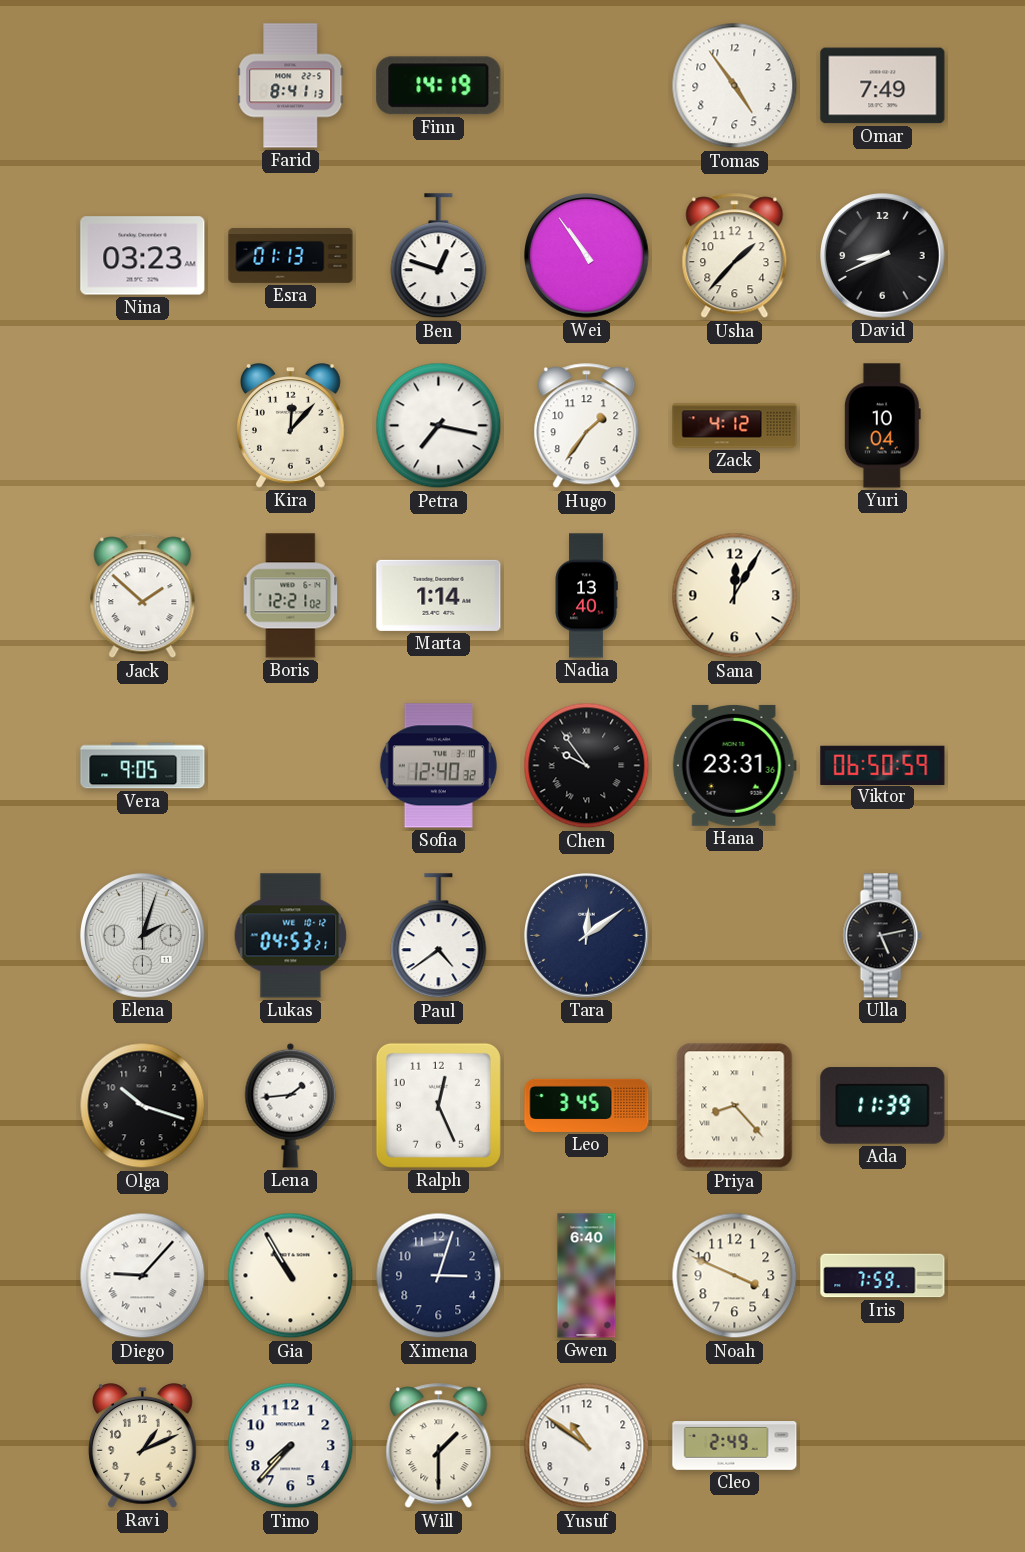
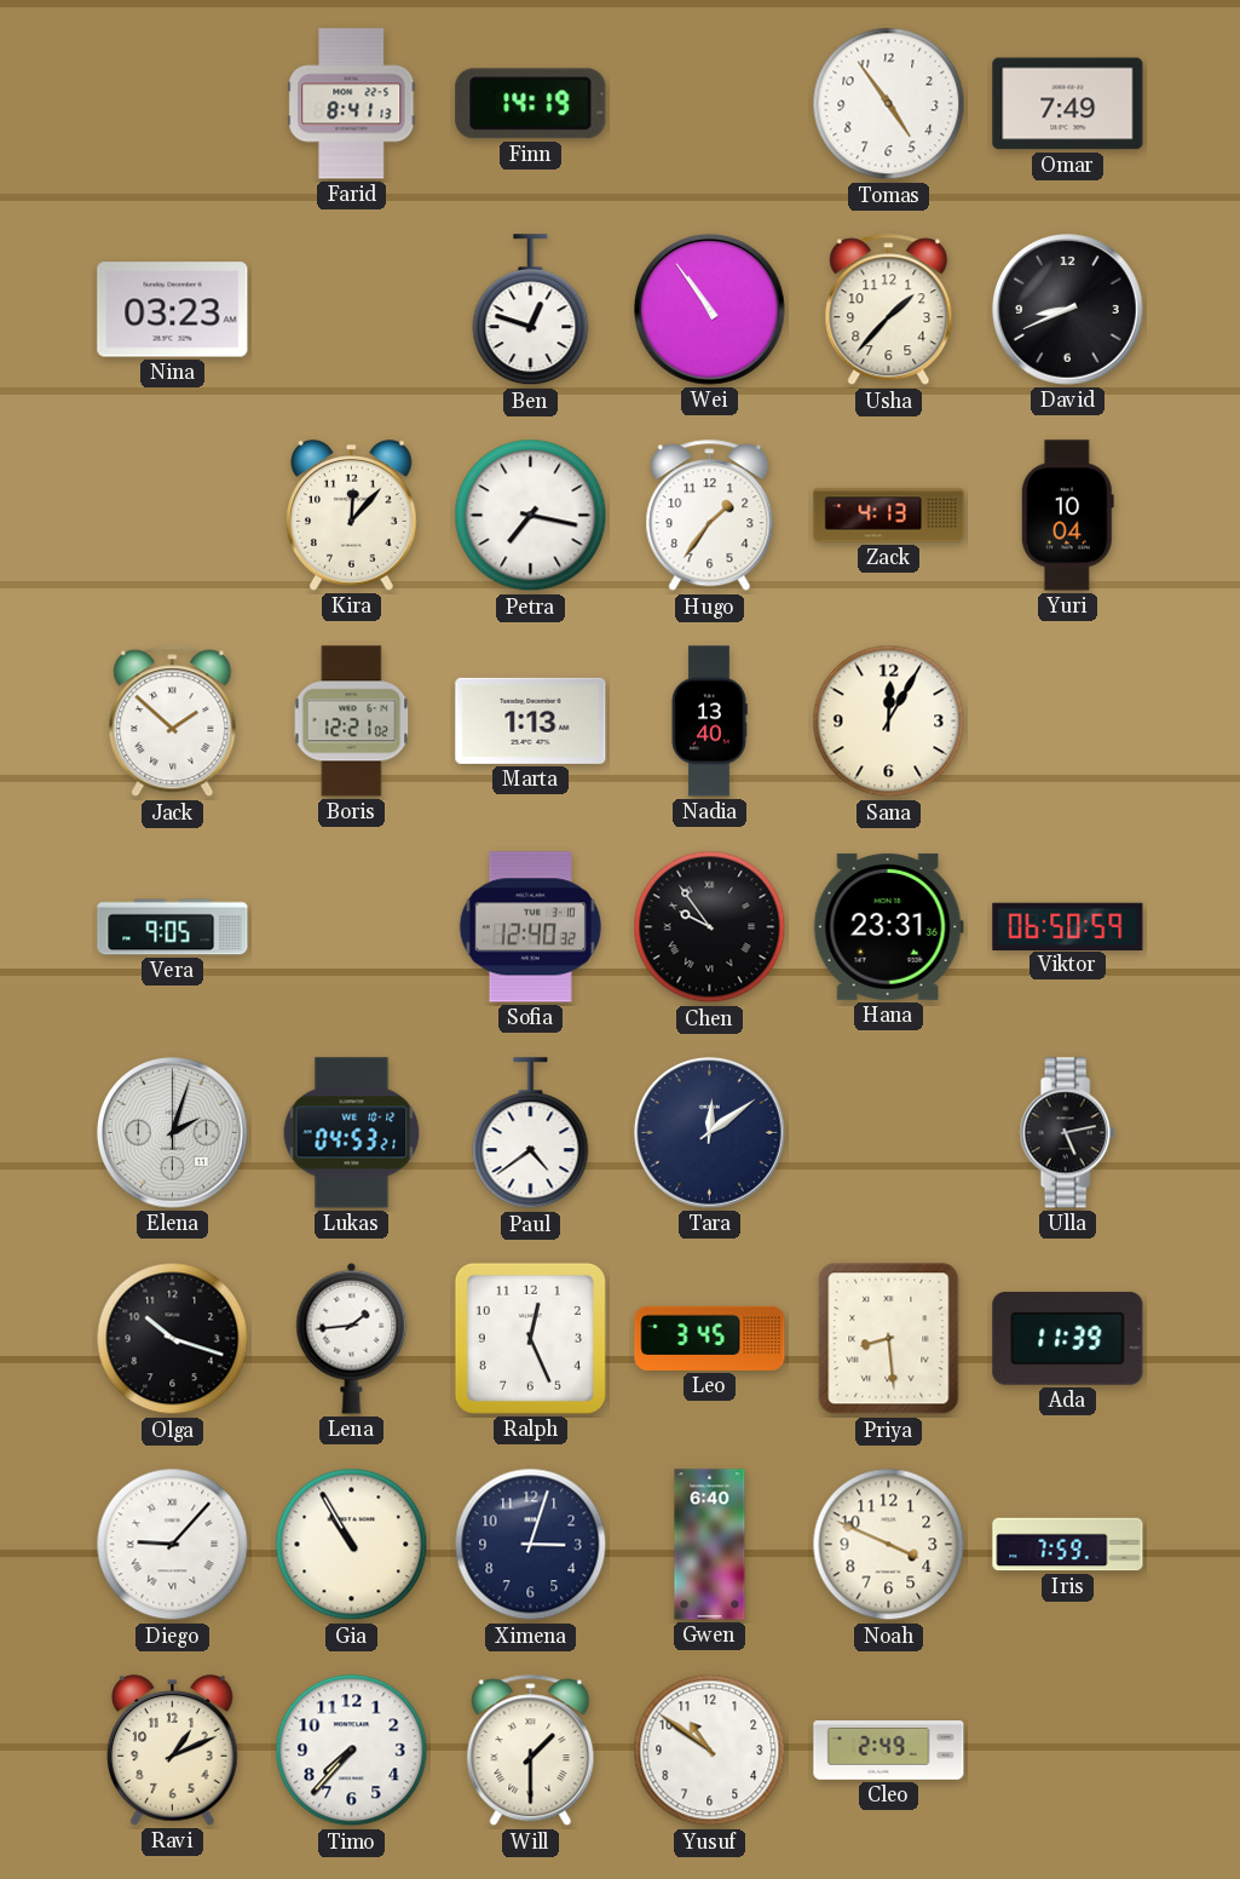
Esra: 01:13 -> none (291, 255)
Zack: 4:12 -> 4:13 (889, 516)
Marta: 1:14 -> 1:13 (531, 720)
Priya: 8:23 -> 8:29 (889, 1339)
